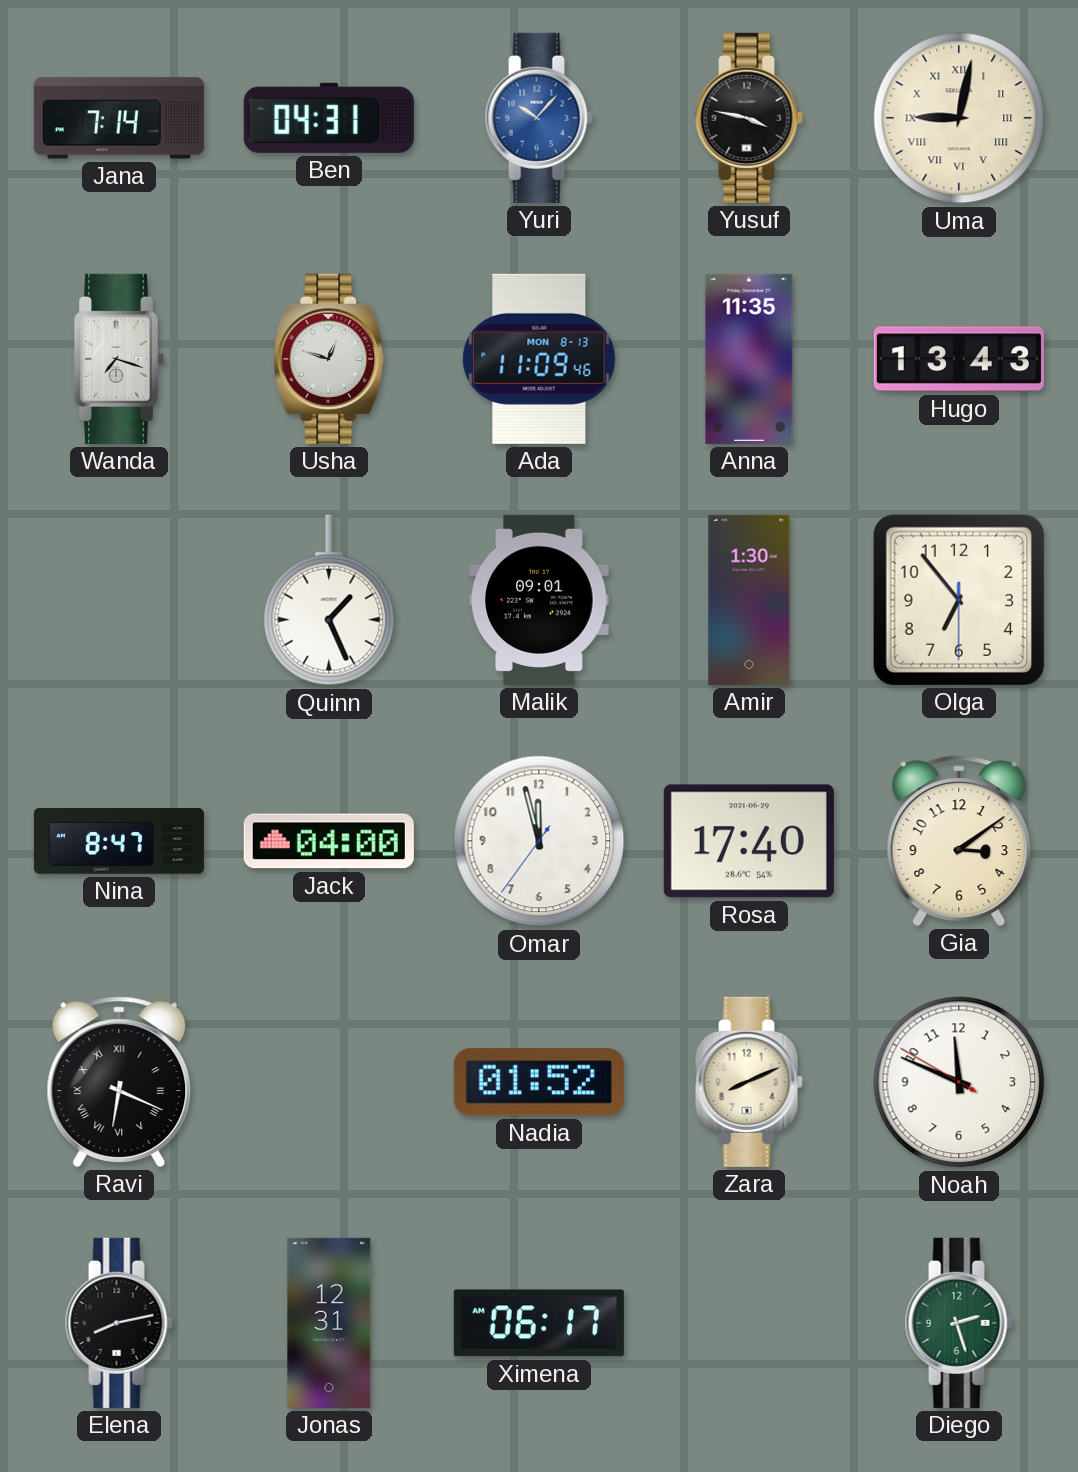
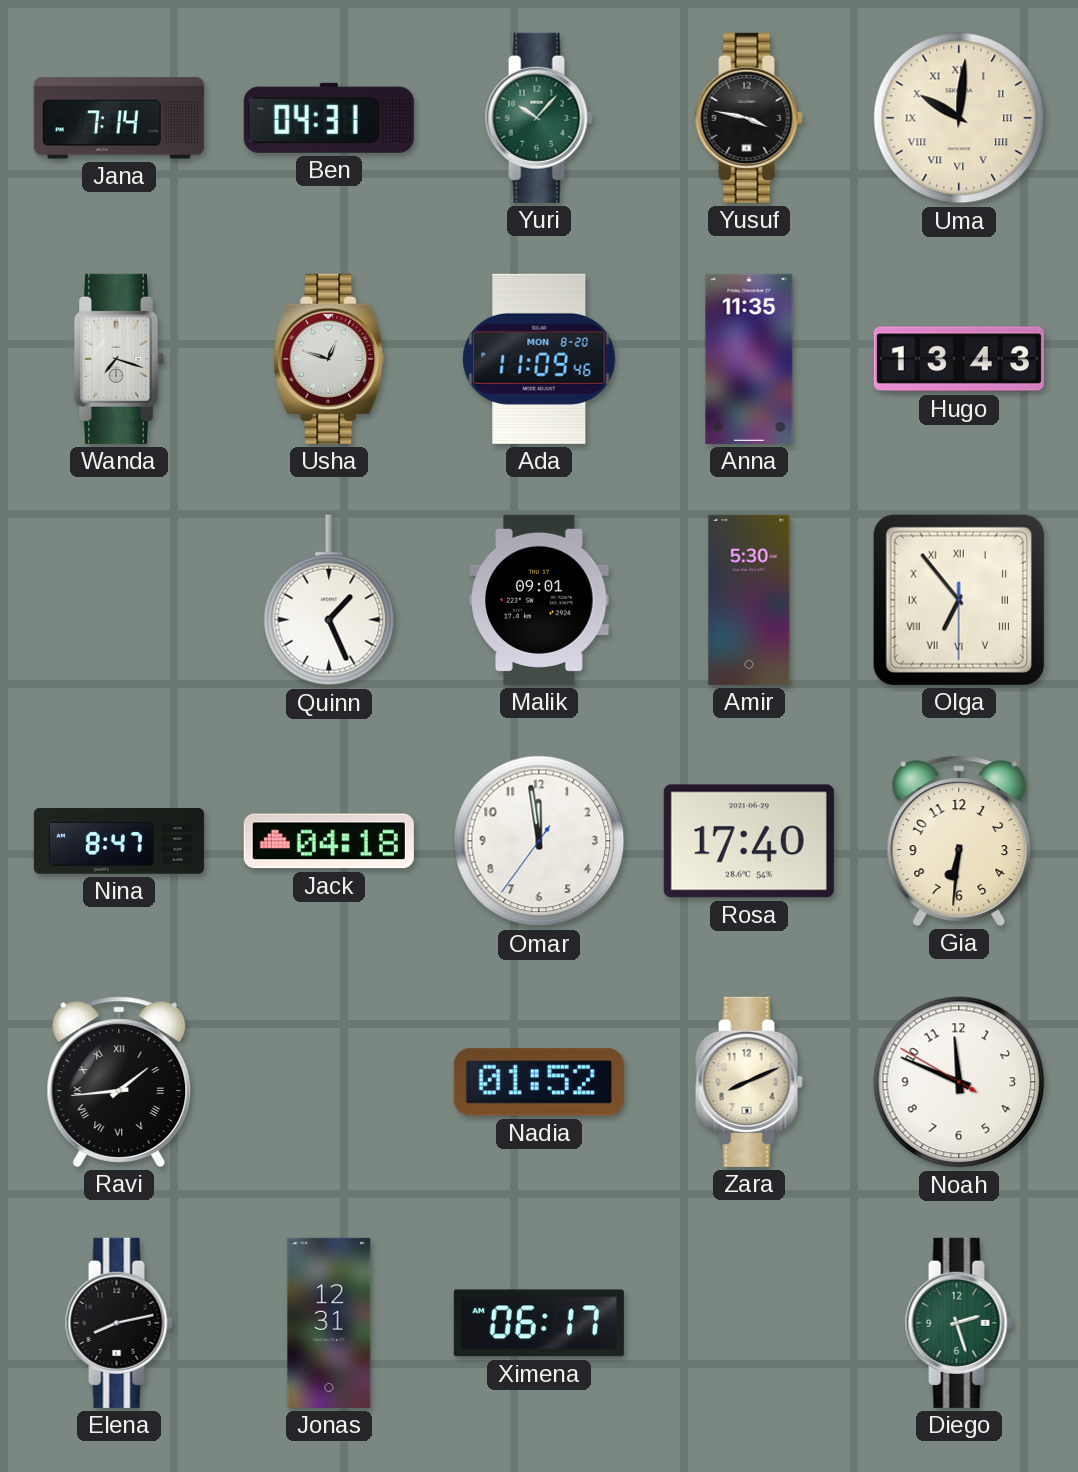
Yuri dial: blue -> green (539, 118)
Uma: 9:02 -> 10:01 (959, 118)
Ada date: MON 8-13 -> MON 8-20 (539, 359)
Amir: 1:30 -> 5:30 (749, 600)
Olga numerals: Arabic -> Roman (959, 600)
Jack: 04:00 -> 04:18 (329, 841)
Omar: 11:57 -> 11:58 (539, 841)
Gia: 3:09 -> 6:31 (959, 841)
Ravi: 6:19 -> 1:44 (119, 1082)
